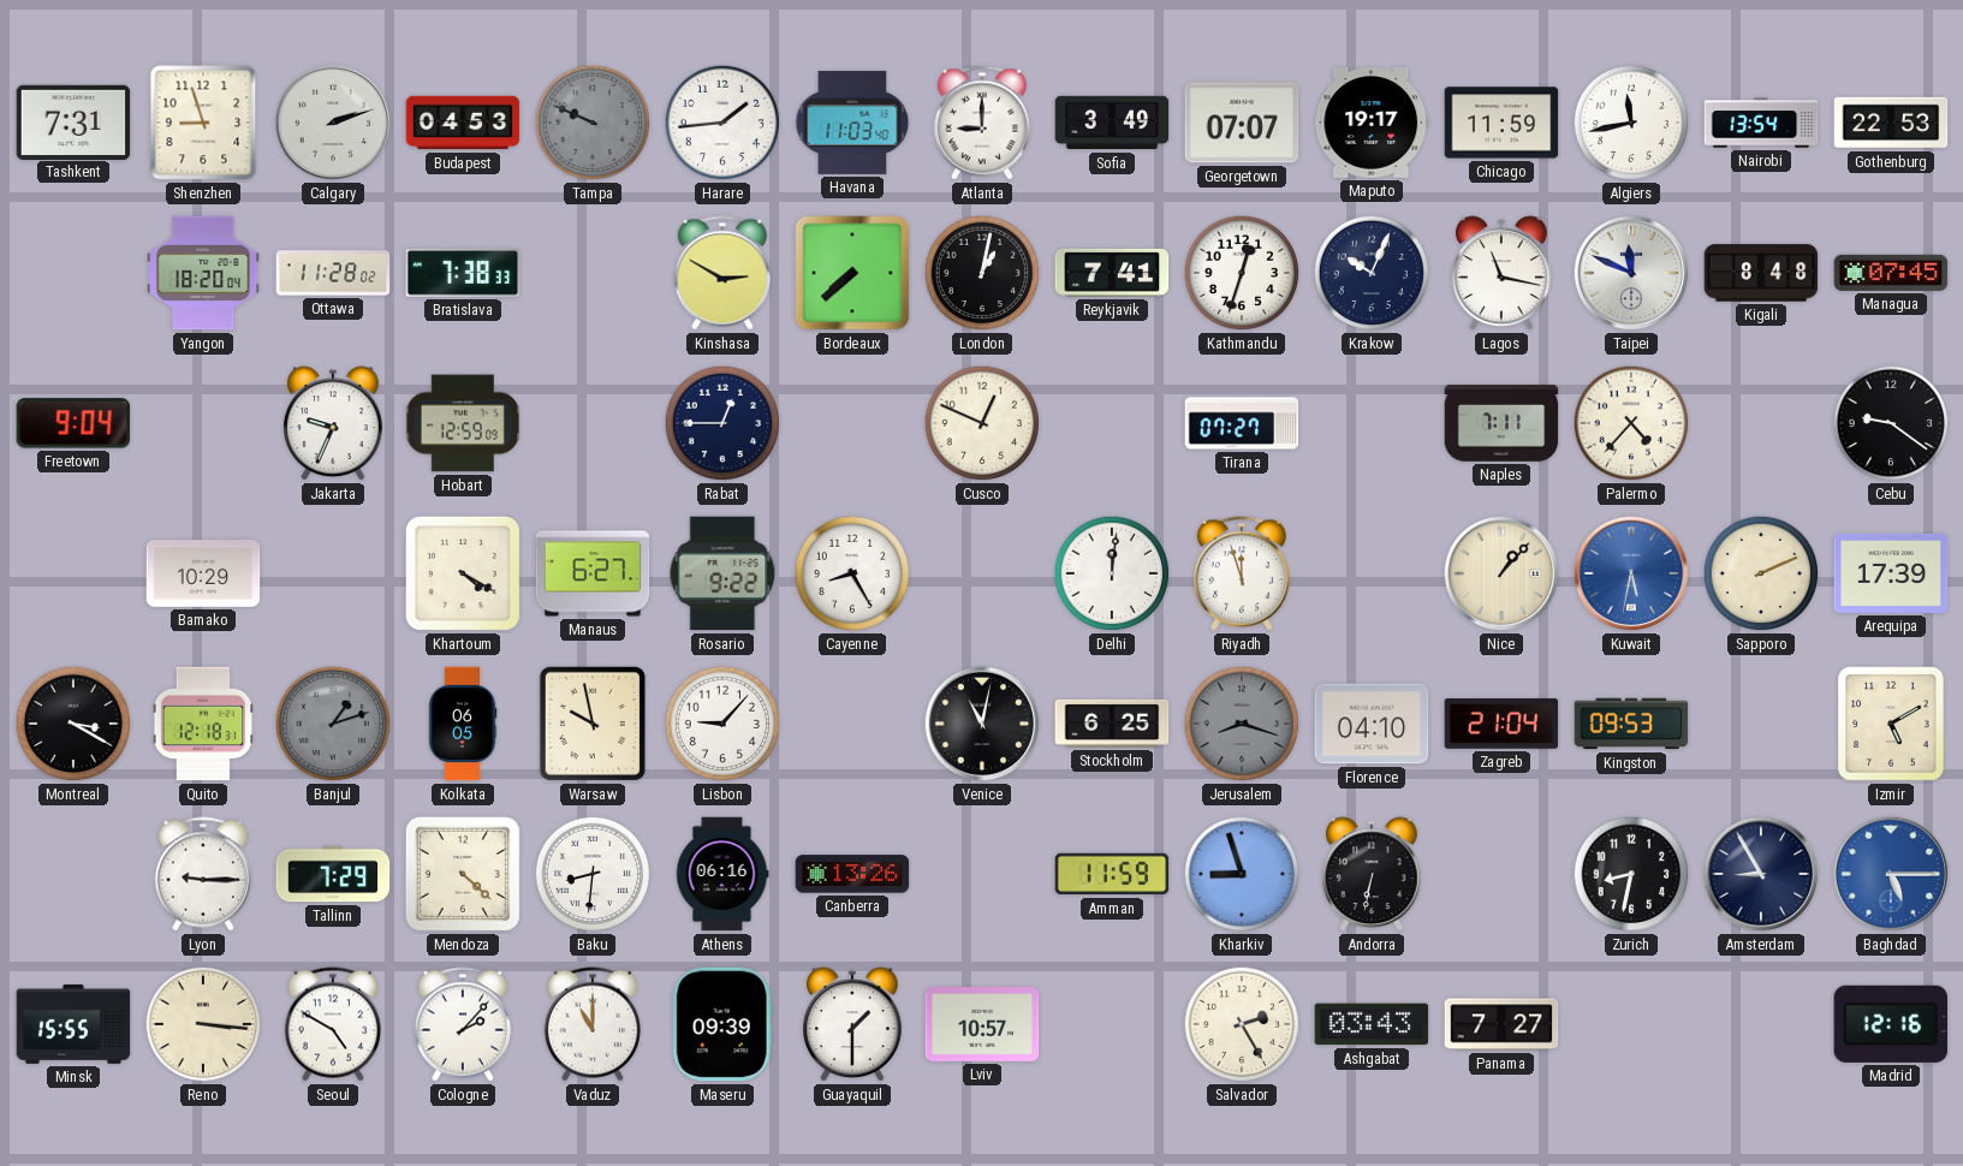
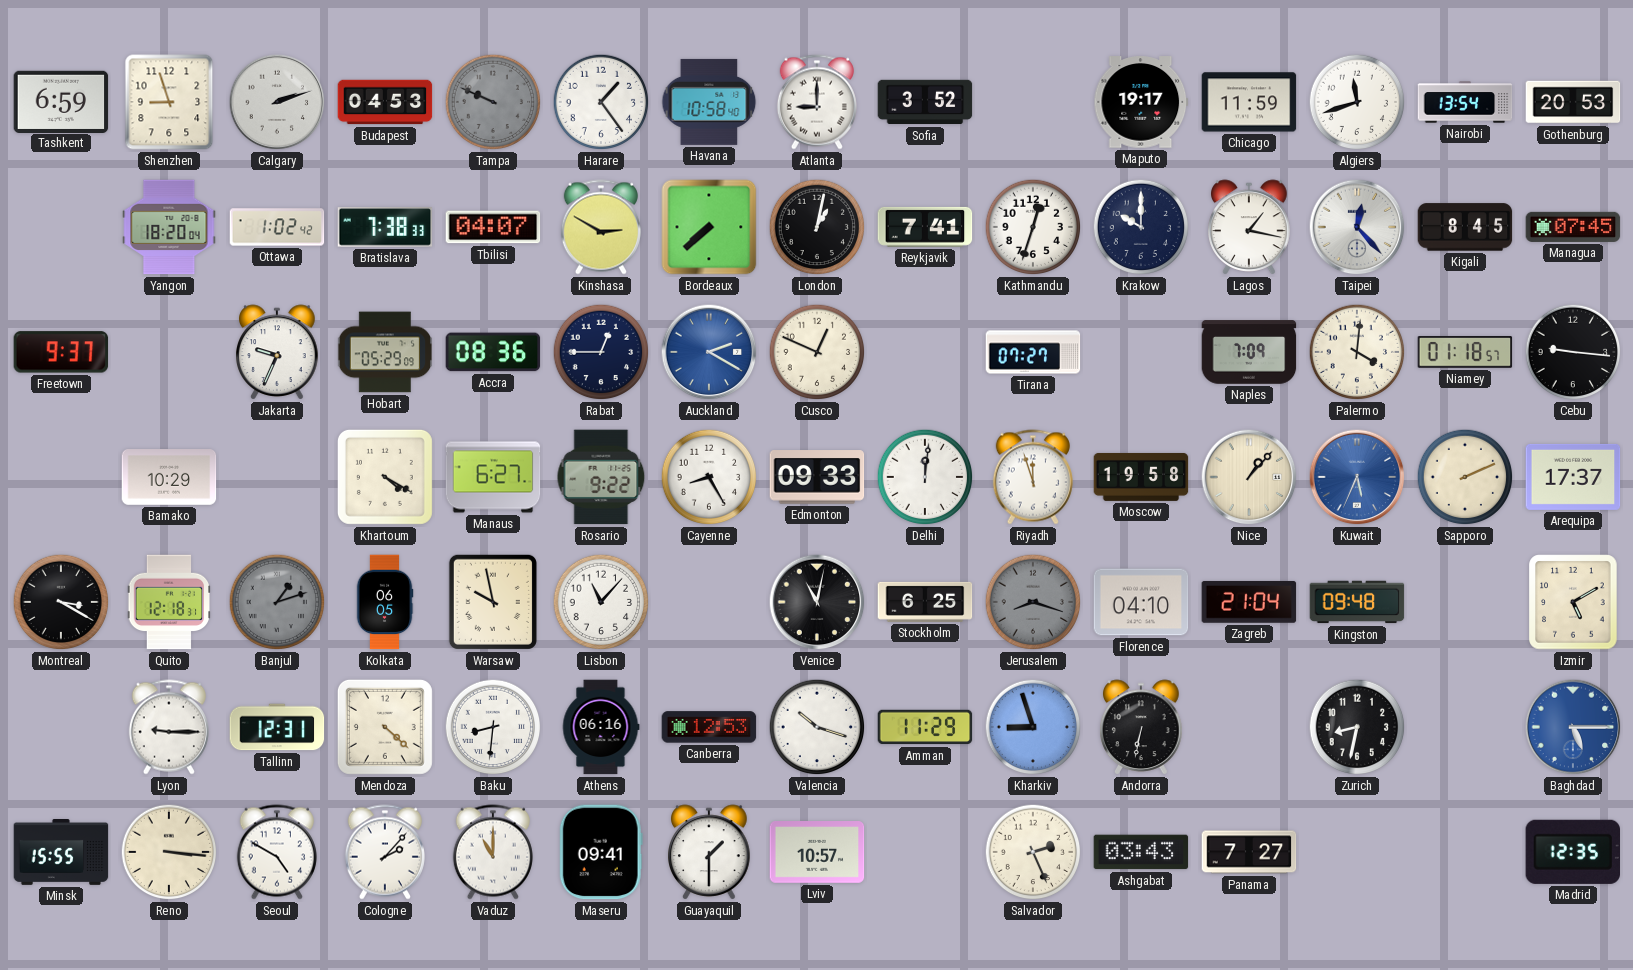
Tashkent: 7:31 -> 6:59 (61, 101)
Harare: 1:44 -> 1:24 (601, 102)
Havana: 11:03 -> 10:58 (709, 102)
Sofia: 3:49 -> 3:52 (925, 102)
Georgetown: 07:07 -> none (1242, 123)
Algiers: 11:43 -> 11:42 (1357, 102)
Gothenburg: 22:53 -> 20:53 (1573, 102)
Ottawa: 11:28 -> 1:02 (277, 227)
Tbilisi: none -> 04:07 (493, 227)
Krakow: 10:04 -> 10:00 (1141, 227)
Lagos: 11:17 -> 1:17 (1249, 227)
Taipei: 11:49 -> 12:23 (1357, 227)
Kigali: 8:48 -> 8:45 (1465, 227)
Freetown: 9:04 -> 9:37 (61, 352)
Hobart: 12:59 -> 05:29 (385, 352)
Accra: none -> 08:36 (493, 352)
Auckland: none -> 2:20 (709, 352)
Naples: 7:11 -> 7:09 (1249, 352)
Palermo: 4:37 -> 4:01 (1357, 352)
Niamey: none -> 01:18 (1465, 353)
Cebu: 9:21 -> 9:16 (1573, 352)
Edmonton: none -> 09:33 (817, 477)
Moscow: none -> 19:58 (1141, 477)
Kuwait: 5:32 -> 5:34 (1357, 477)
Arequipa: 17:39 -> 17:37 (1573, 477)
Lisbon: 9:07 -> 11:07 (601, 602)
Kingston: 09:53 -> 09:48 (1357, 602)
Tallinn: 7:29 -> 12:31 (277, 727)
Canberra: 13:26 -> 12:53 (709, 727)
Valencia: none -> 10:18 (817, 727)
Amman: 11:59 -> 11:29 (925, 727)
Amsterdam: 8:55 -> none (1761, 874)
Maseru: 09:39 -> 09:41 (601, 852)
Salvador: 2:25 -> 2:26 (1033, 852)
Madrid: 12:16 -> 12:35 (1572, 852)
